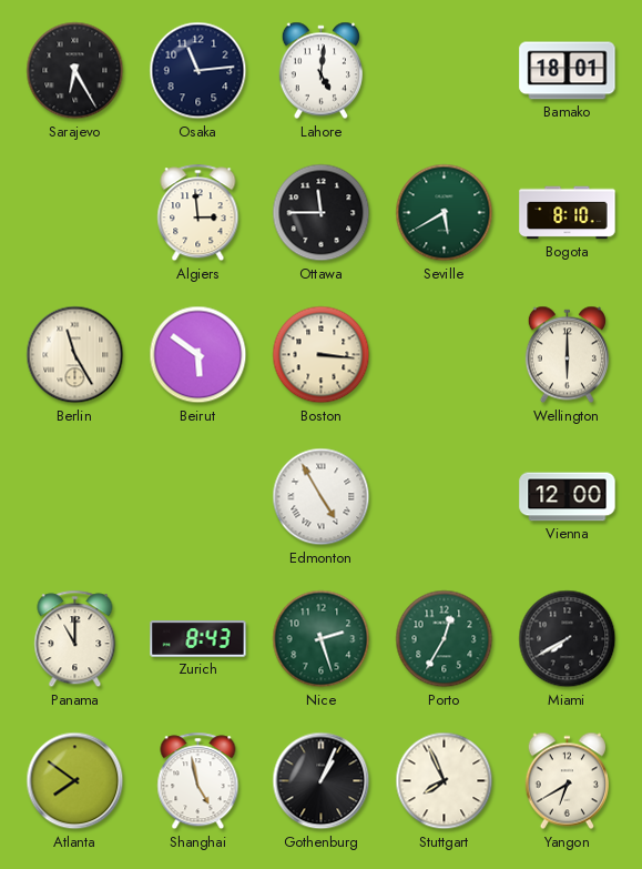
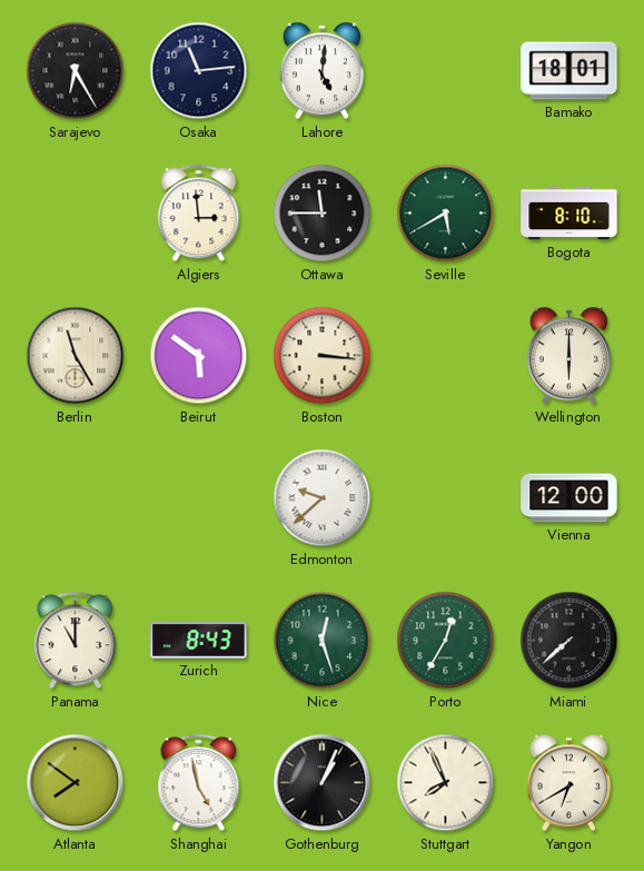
Edmonton: 4:55 -> 9:38 (323, 498)
Nice: 2:27 -> 12:27 (323, 641)
Miami: 7:40 -> 7:38 (569, 641)
